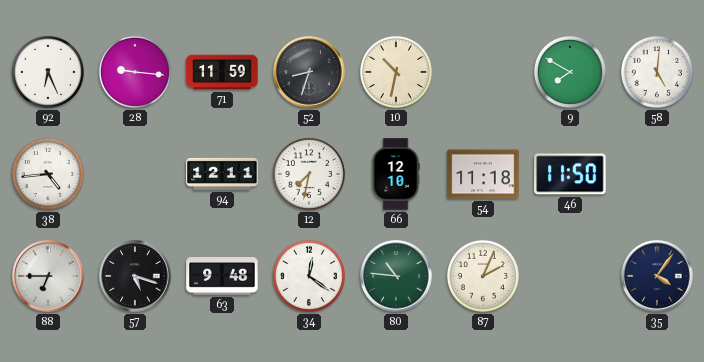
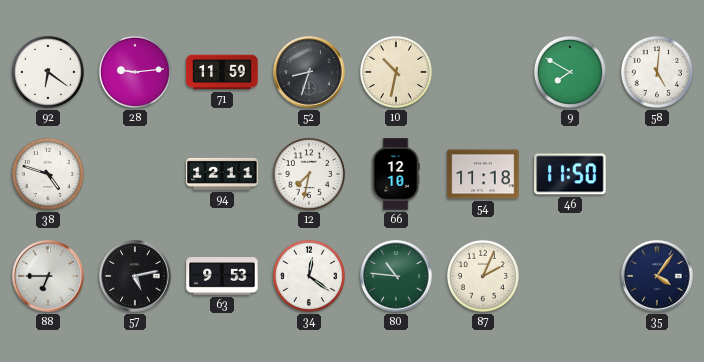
92: 6:26 -> 6:21 (48, 72)
28: 9:16 -> 9:14 (135, 72)
38: 4:44 -> 4:48 (48, 174)
57: 5:18 -> 5:13 (135, 276)
63: 9:48 -> 9:53 (222, 276)
